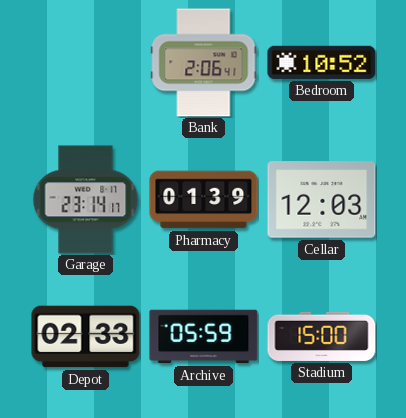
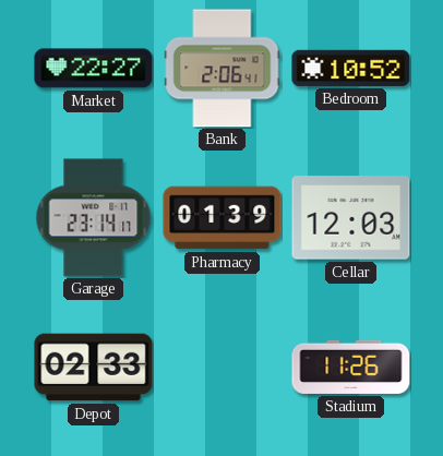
Market: none -> 22:27 (94, 69)
Archive: 05:59 -> none (204, 337)
Stadium: 15:00 -> 11:26 (351, 367)
